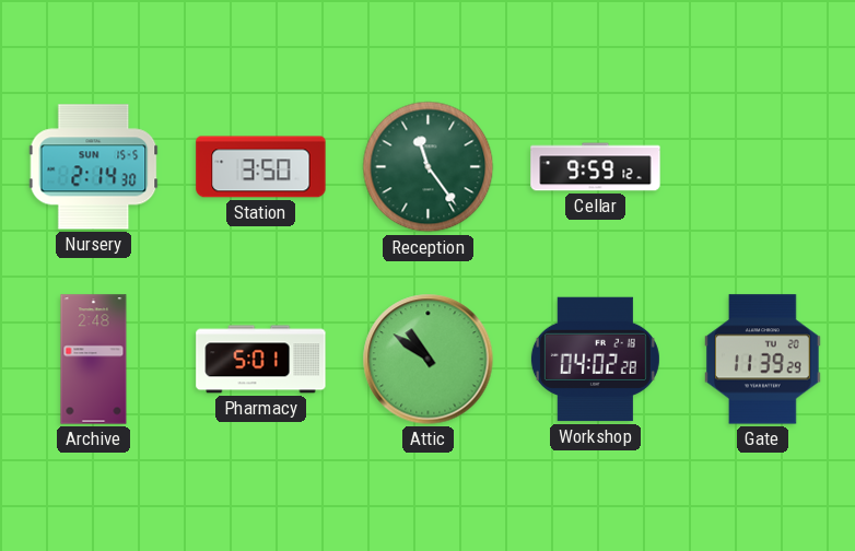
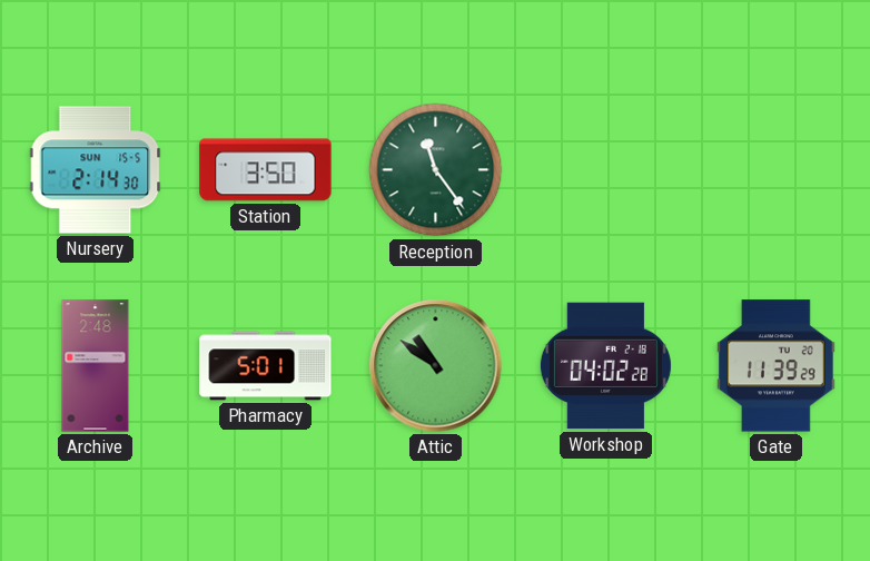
Cellar: 9:59 -> none (596, 167)
